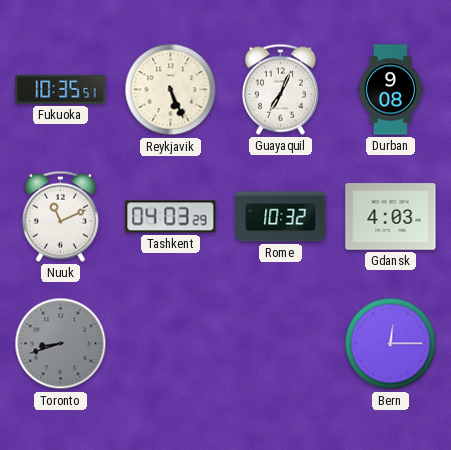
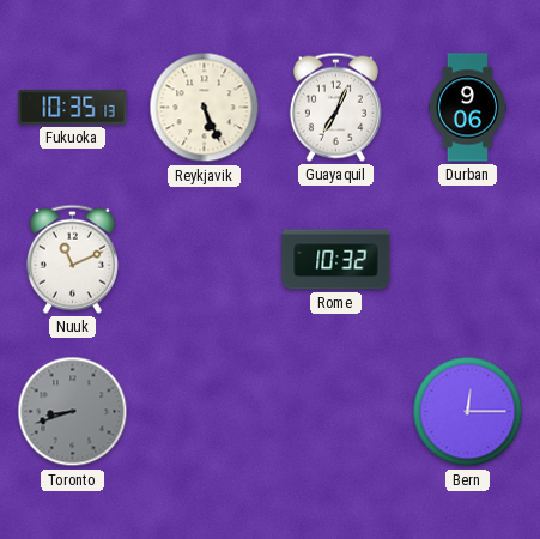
Fukuoka: 10:35:51 -> 10:35:13 (73, 107)
Durban: 9:08 -> 9:06 (467, 108)
Tashkent: 04:03 -> none (171, 217)
Gdansk: 4:03 -> none (391, 217)
